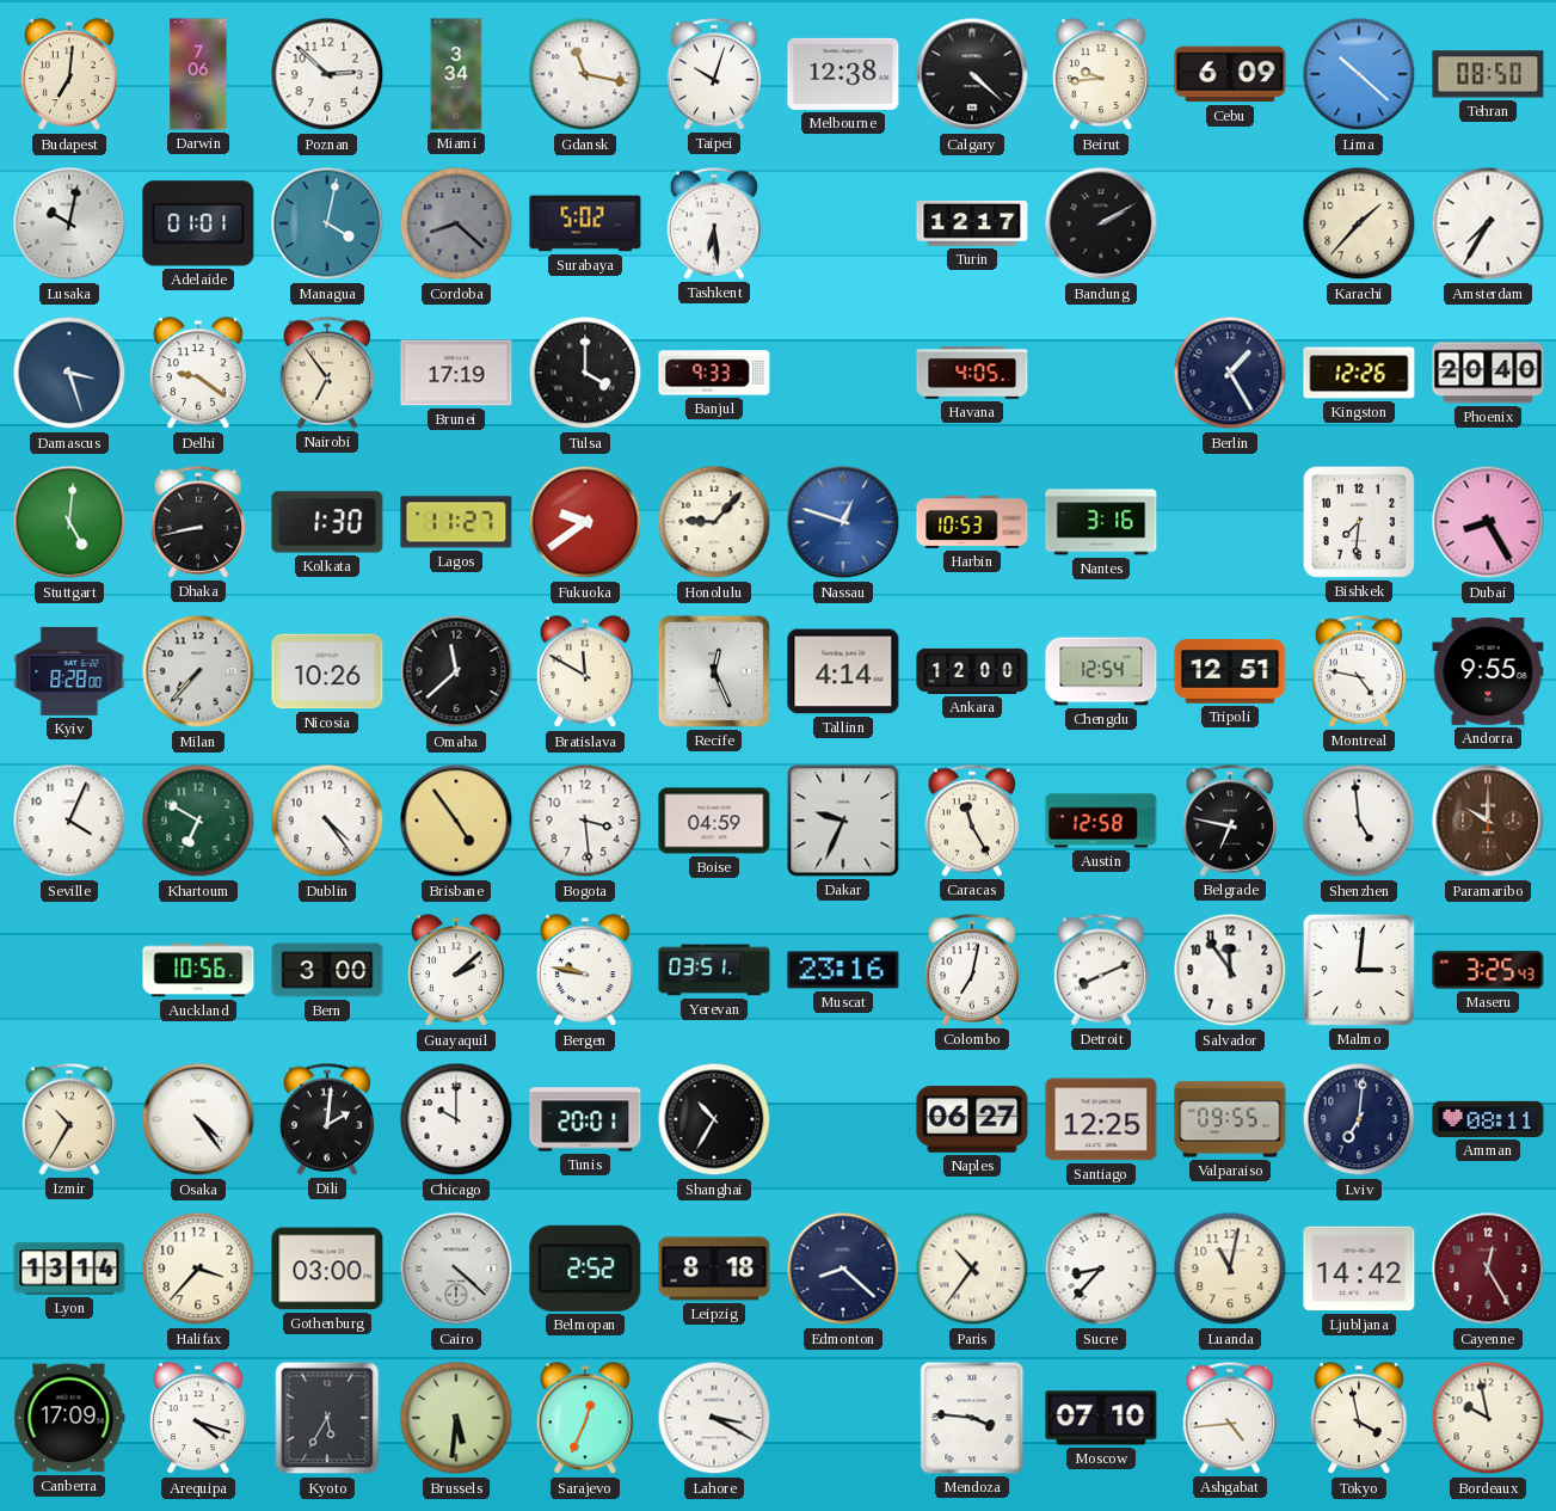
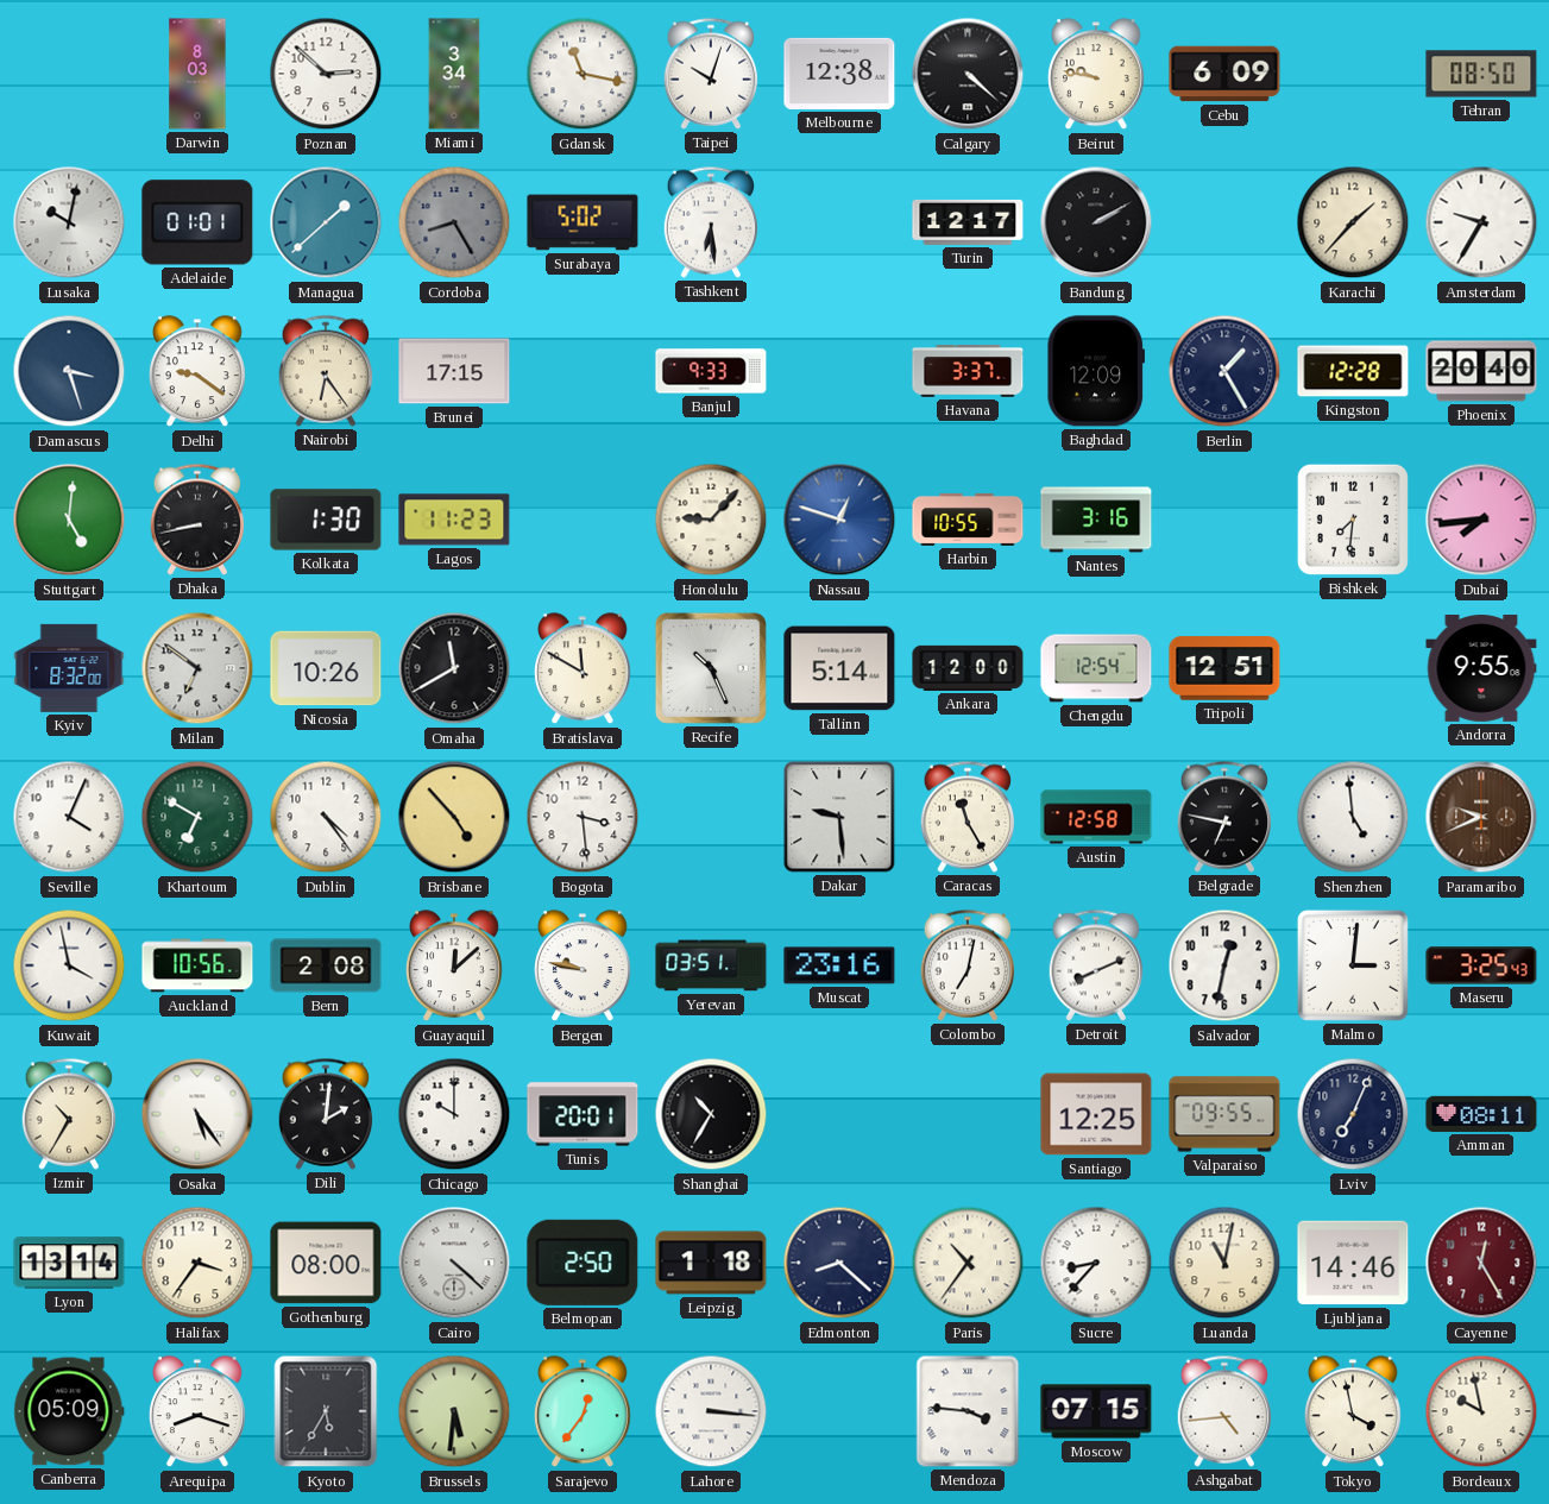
Budapest: 7:01 -> none (69, 75)
Darwin: 7:06 -> 8:03 (197, 74)
Beirut: 9:44 -> 9:47 (1096, 75)
Lima: 10:22 -> none (1359, 74)
Managua: 4:02 -> 1:38 (326, 222)
Cordoba: 8:22 -> 8:25 (454, 222)
Amsterdam: 7:35 -> 9:35 (1481, 222)
Nairobi: 6:54 -> 6:24 (326, 371)
Brunei: 17:19 -> 17:15 (454, 371)
Tulsa: 4:00 -> none (585, 373)
Havana: 4:05 -> 3:37 (968, 371)
Baghdad: none -> 12:09 (1095, 371)
Kingston: 12:26 -> 12:28 (1353, 371)
Lagos: 11:27 -> 11:23 (454, 520)
Fukuoka: 9:39 -> none (585, 522)
Harbin: 10:53 -> 10:55 (968, 520)
Dubai: 8:25 -> 7:44 (1481, 520)
Kyiv: 8:28 -> 8:32 (69, 668)
Milan: 7:37 -> 6:51 (197, 668)
Omaha: 11:38 -> 11:40 (454, 668)
Recife: 12:26 -> 10:26 (711, 668)
Tallinn: 4:14 -> 5:14 (839, 668)
Montreal: 4:47 -> none (1359, 671)
Brisbane: 4:54 -> 4:53 (454, 817)
Boise: 04:59 -> none (714, 821)
Dakar: 9:34 -> 9:29 (839, 817)
Paramaribo: 10:00 -> 9:41 (1481, 817)
Kuwait: none -> 3:58 (69, 965)
Bern: 3:00 -> 2:08 (326, 965)
Guayaquil: 2:08 -> 12:08 (454, 967)
Salvador: 11:54 -> 12:32 (1224, 965)
Osaka: 4:24 -> 5:24 (197, 1114)
Naples: 06:27 -> none (972, 1119)
Lviv: 7:01 -> 7:04 (1353, 1114)
Halifax: 3:37 -> 3:36 (197, 1263)
Gothenburg: 03:00 -> 08:00 (326, 1263)
Belmopan: 2:52 -> 2:50 (583, 1263)
Leipzig: 8:18 -> 1:18 (711, 1263)
Ljubljana: 14:42 -> 14:46 (1353, 1263)
Canberra: 17:09 -> 05:09 (69, 1411)
Arequipa: 4:18 -> 8:18 (197, 1412)
Sarajevo: 12:34 -> 12:36 (583, 1412)
Lahore: 3:20 -> 3:16 (711, 1411)
Moscow: 07:10 -> 07:15 (1096, 1411)
